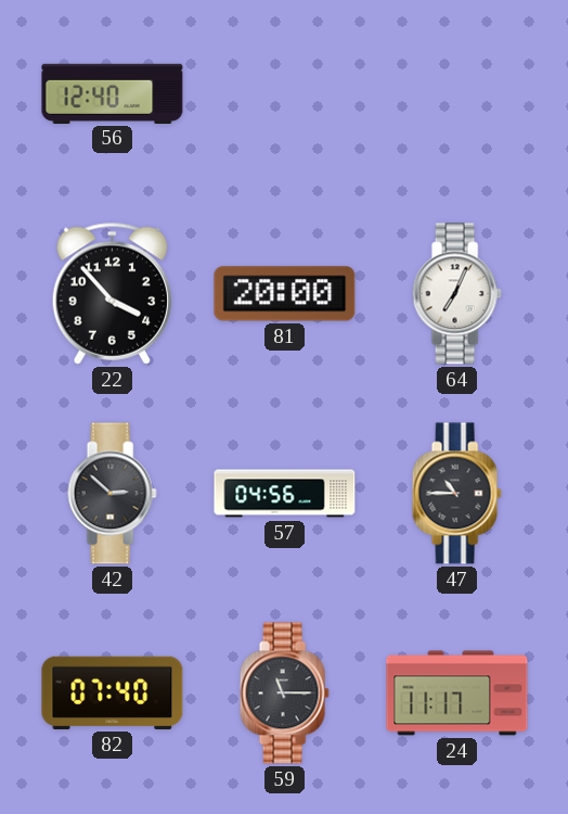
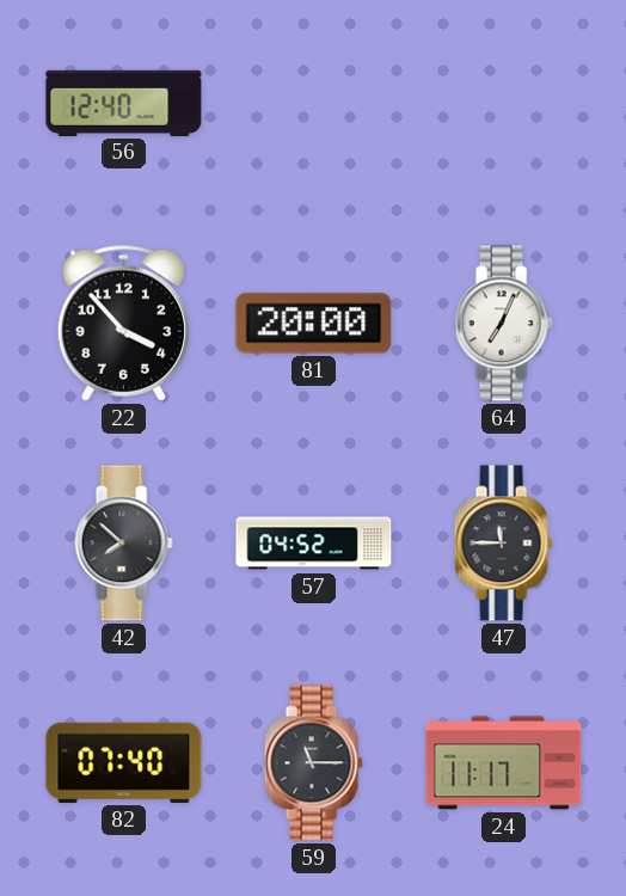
42: 2:52 -> 7:52 (123, 544)
57: 04:56 -> 04:52 (314, 544)
47: 10:45 -> 11:45 (503, 544)
